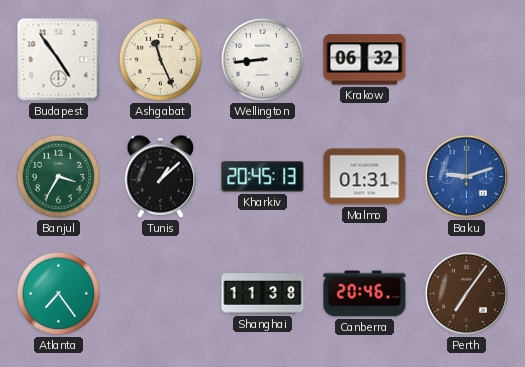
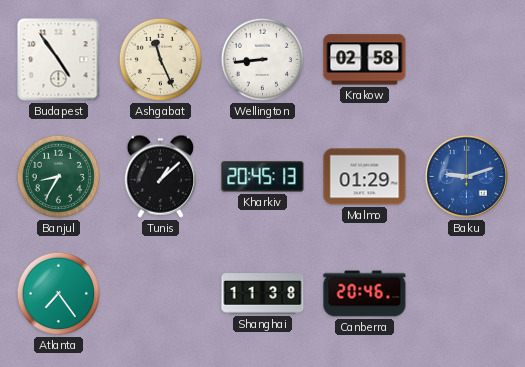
Krakow: 06:32 -> 02:58 (365, 60)
Banjul: 3:35 -> 8:35 (58, 176)
Malmo: 01:31 -> 01:29 (365, 177)
Perth: 7:06 -> none (466, 293)
